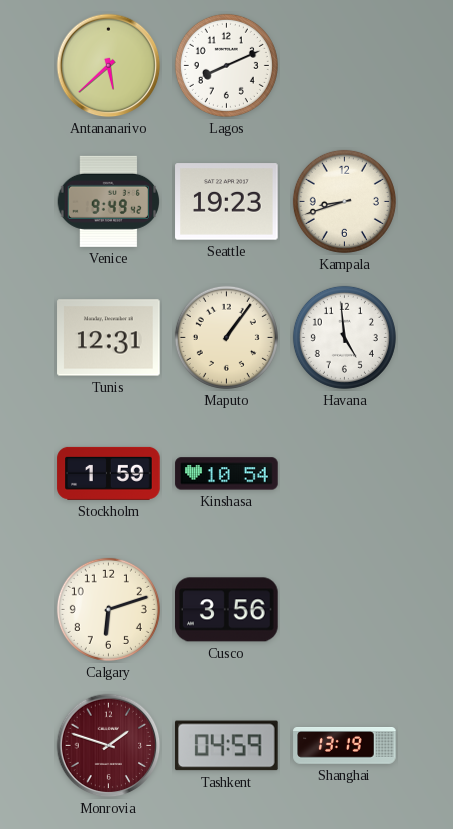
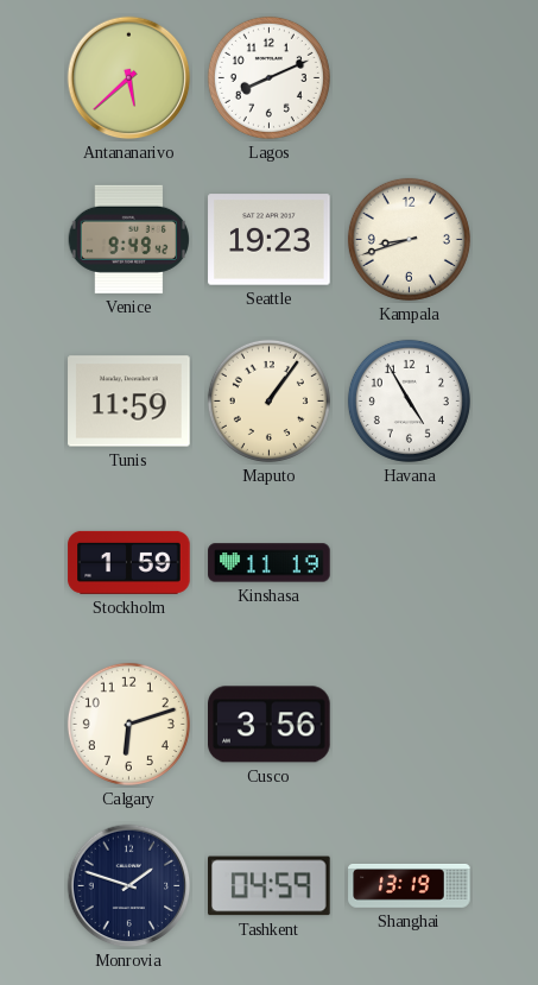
Tunis: 12:31 -> 11:59 (129, 402)
Havana: 4:59 -> 4:55 (409, 400)
Kinshasa: 10:54 -> 11:19 (270, 563)
Monrovia dial: burgundy -> navy (129, 886)
